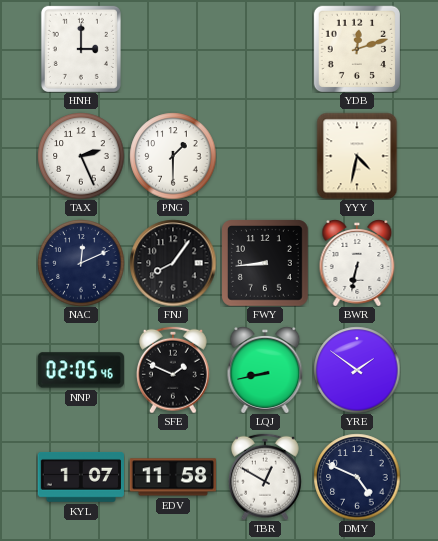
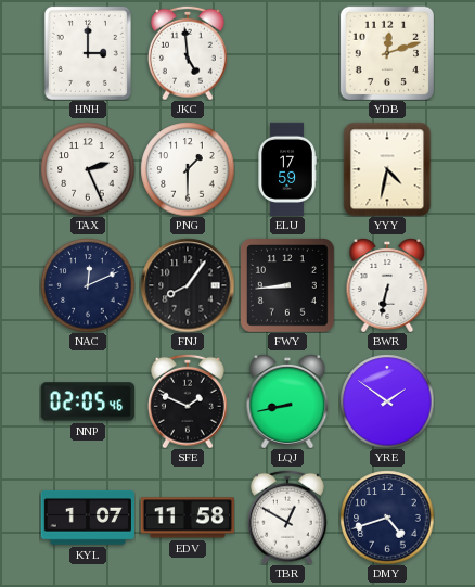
JKC: none -> 4:59 (188, 53)
ELU: none -> 17:59 (287, 168)
DMY: 4:49 -> 4:42 (387, 518)
